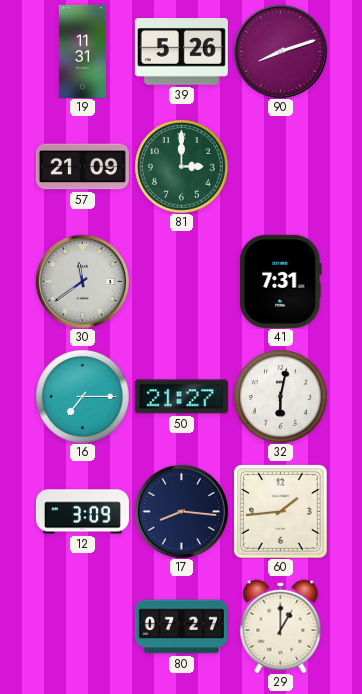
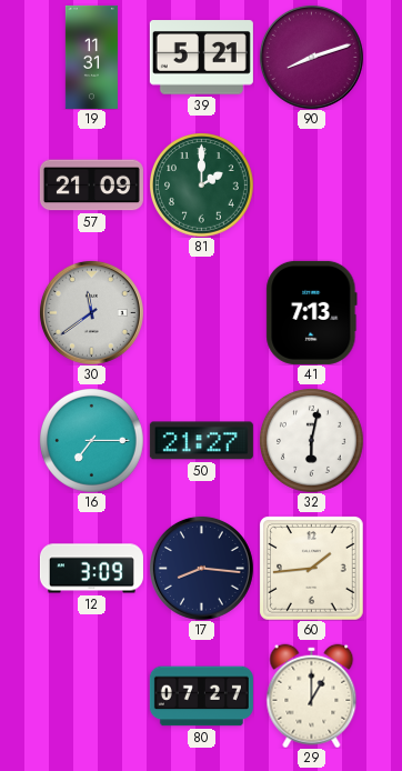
39: 5:26 -> 5:21 (201, 58)
81: 3:00 -> 2:00 (202, 186)
41: 7:31 -> 7:13 (312, 312)
